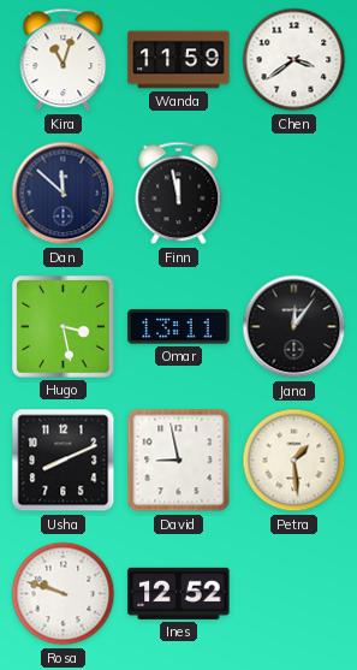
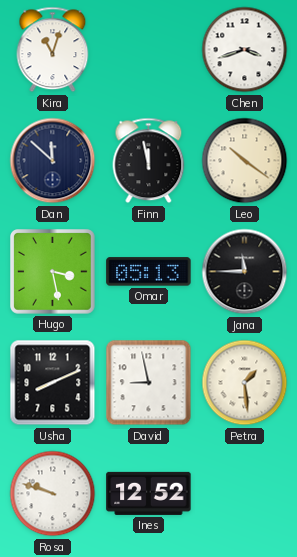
Wanda: 11:59 -> none (179, 60)
Chen: 3:39 -> 3:42 (245, 50)
Leo: none -> 10:21 (245, 161)
Omar: 13:11 -> 05:13 (149, 272)
Jana: 12:06 -> 11:45 (245, 272)
